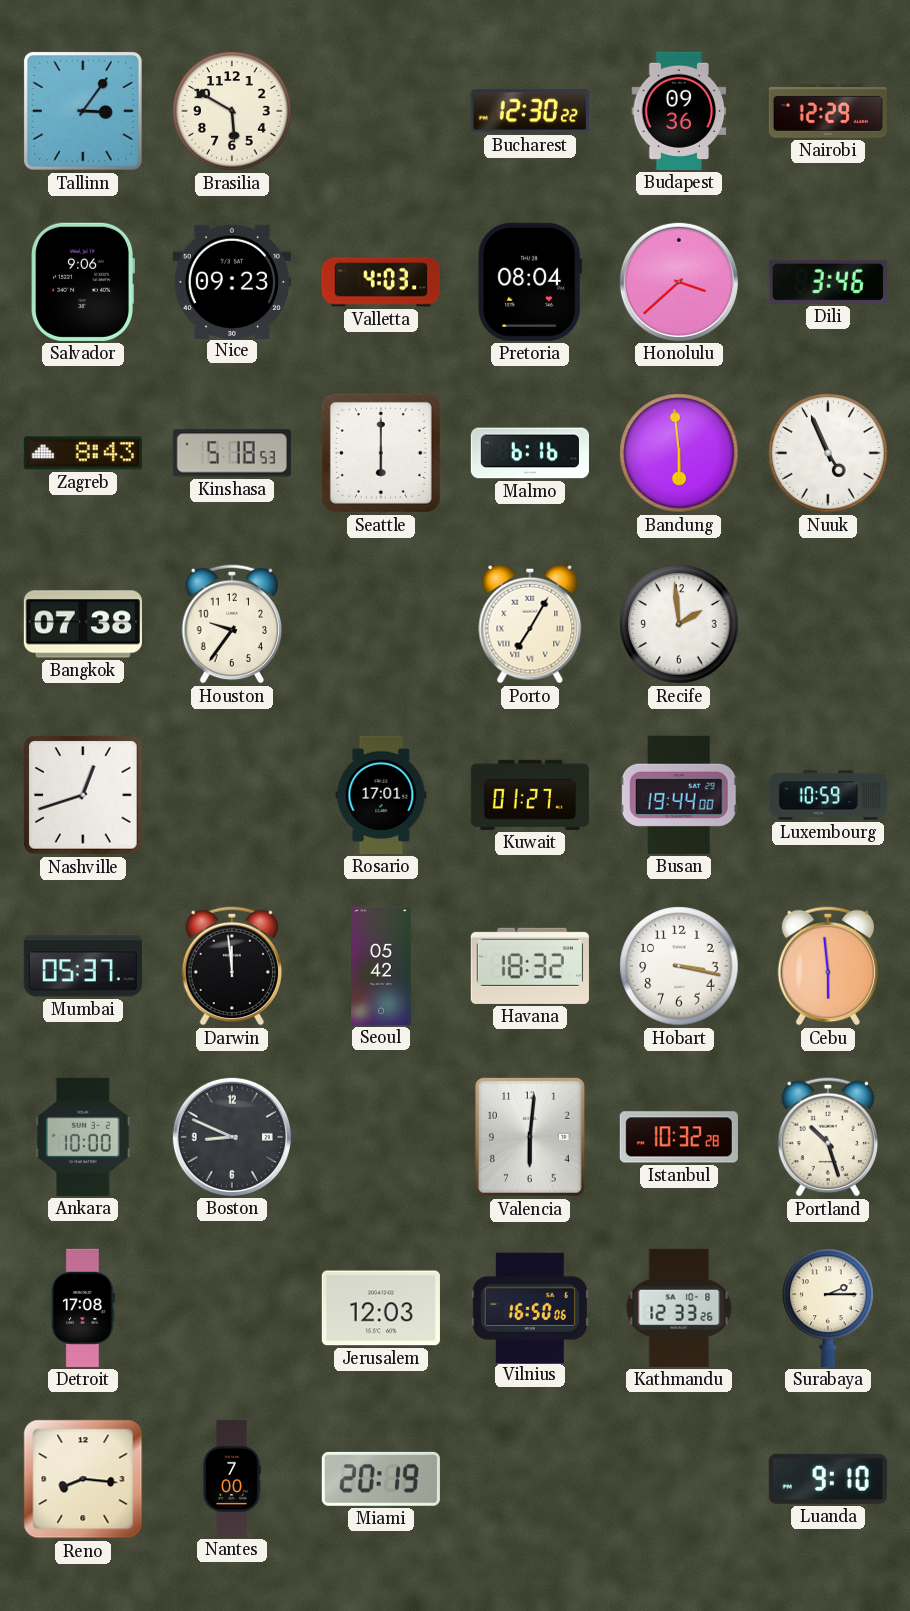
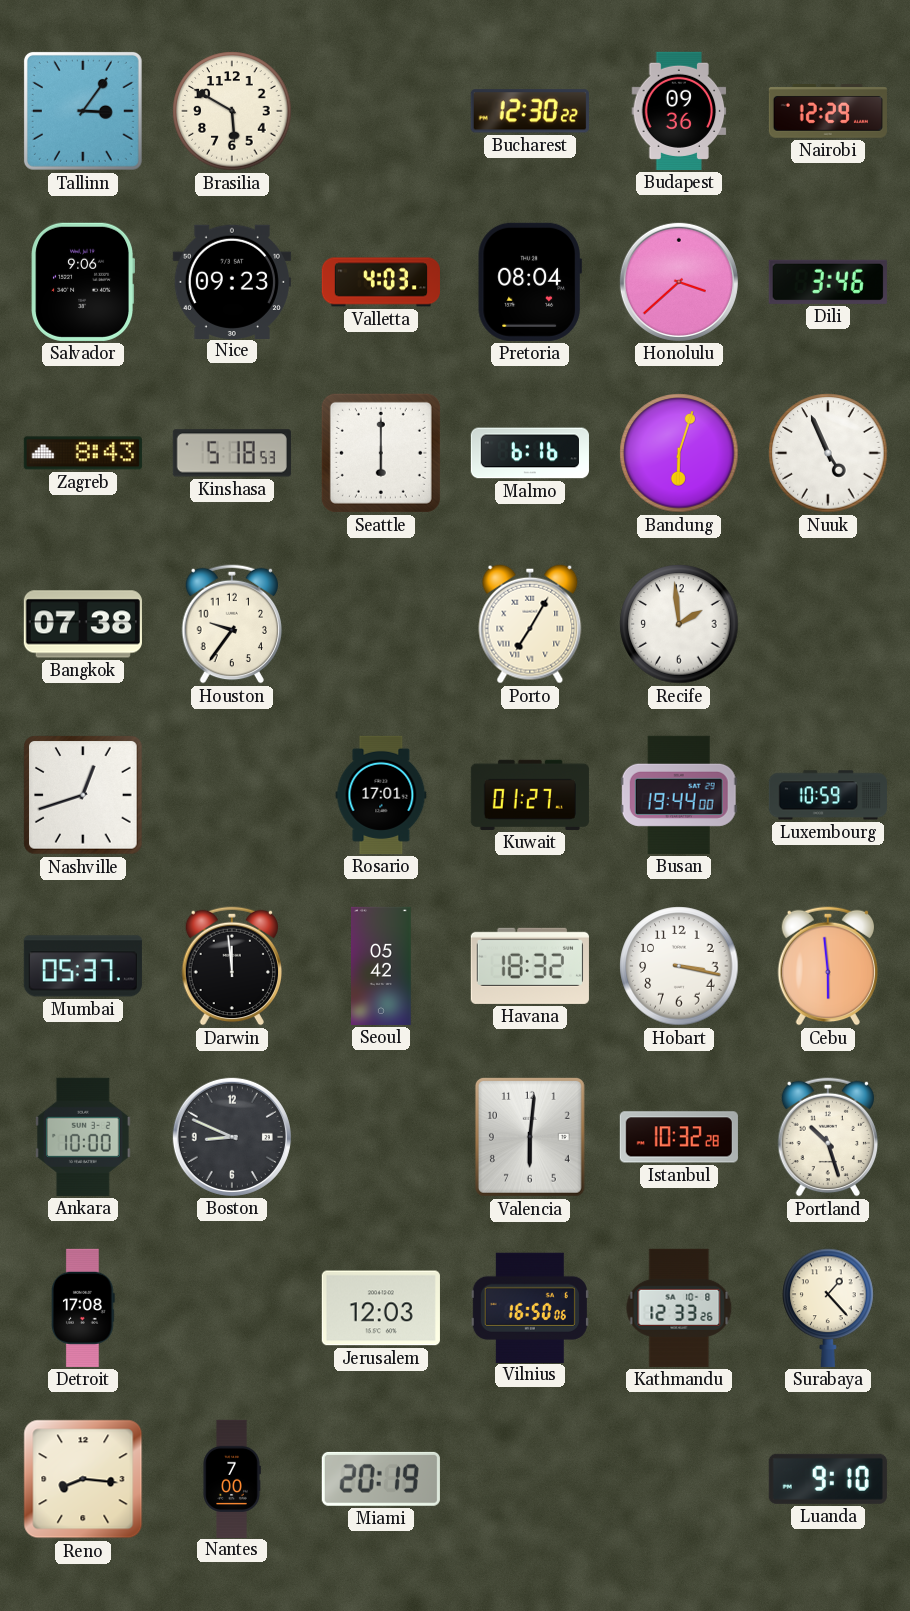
Bandung: 5:59 -> 6:03 (679, 453)
Surabaya: 2:15 -> 1:23 (828, 1308)
